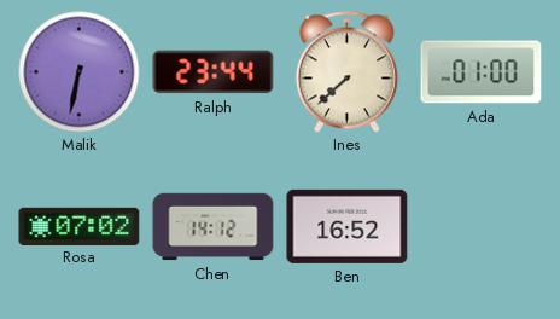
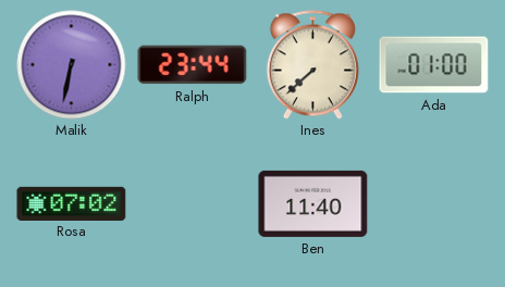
Chen: 14:12 -> none (214, 227)
Ben: 16:52 -> 11:40 (313, 203)
